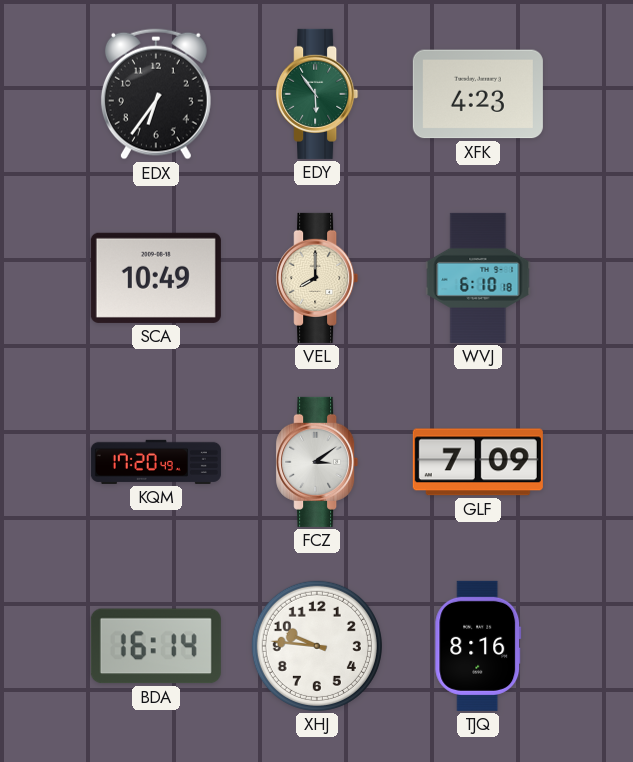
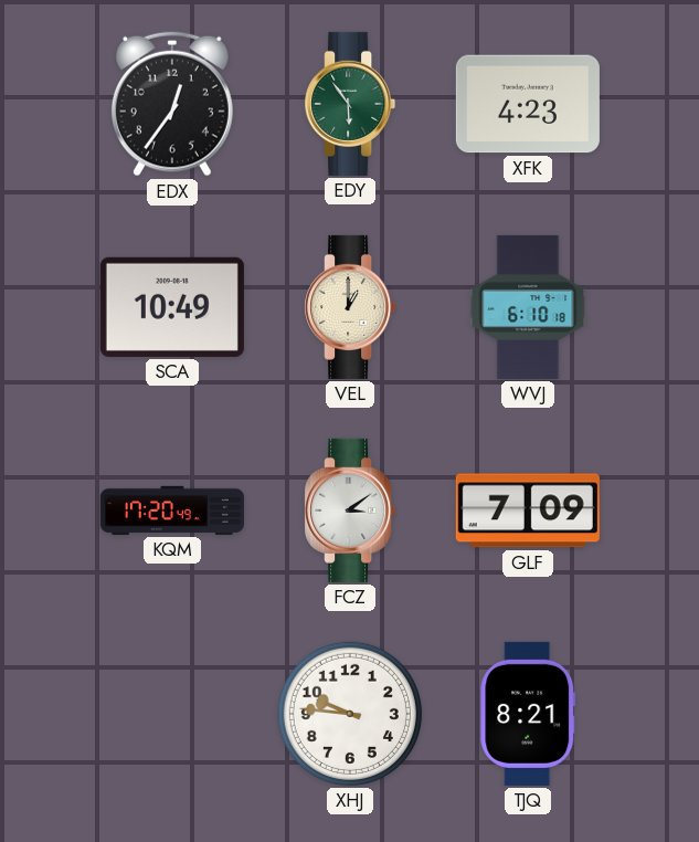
EDX: 6:36 -> 12:36 (172, 104)
VEL: 8:00 -> 1:00 (350, 307)
BDA: 16:14 -> none (156, 646)
TJQ: 8:16 -> 8:21 (528, 714)
